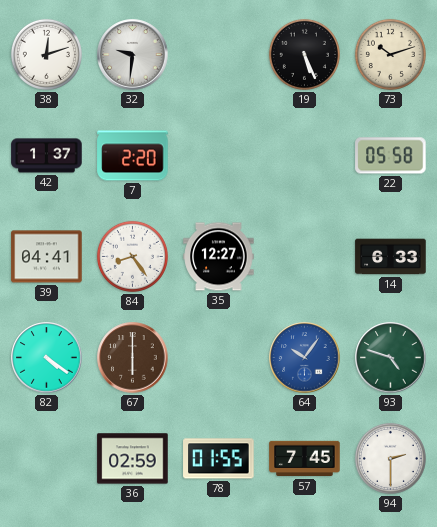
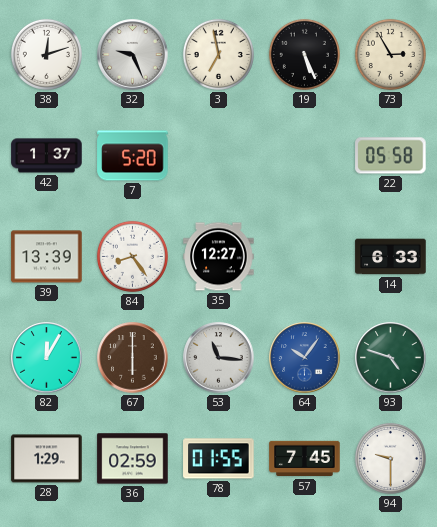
32: 9:31 -> 9:26 (133, 55)
3: none -> 6:58 (218, 54)
73: 10:12 -> 2:55 (390, 54)
7: 2:20 -> 5:20 (133, 156)
39: 04:41 -> 13:39 (47, 257)
82: 4:21 -> 12:05 (47, 358)
53: none -> 11:16 (219, 358)
28: none -> 1:29 (47, 459)
94: 2:30 -> 9:30 (390, 458)
